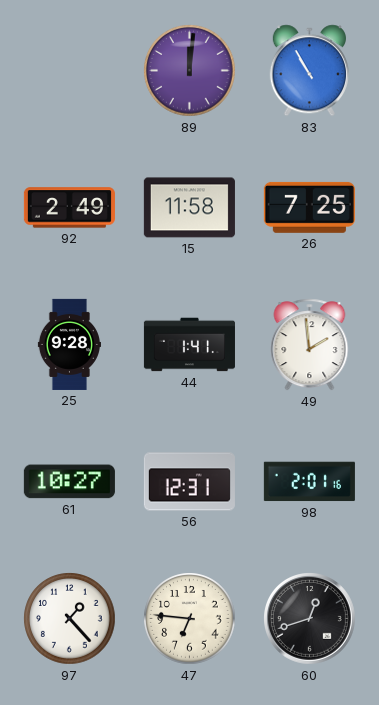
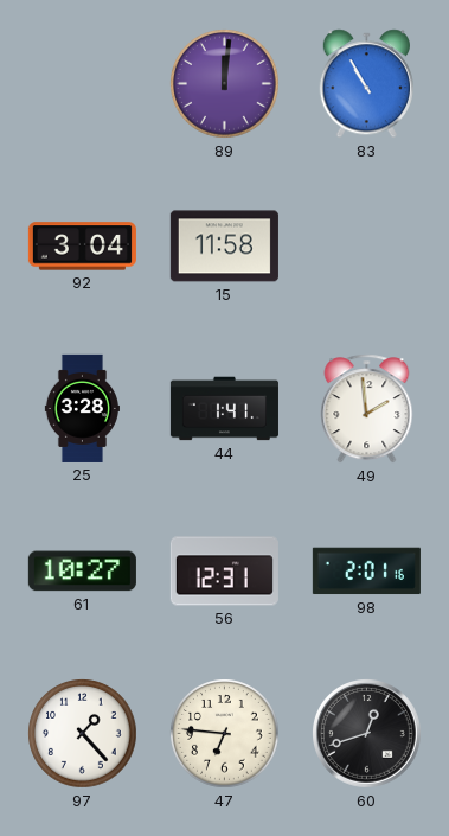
92: 2:49 -> 3:04 (82, 247)
26: 7:25 -> none (309, 207)
25: 9:28 -> 3:28 (82, 408)
